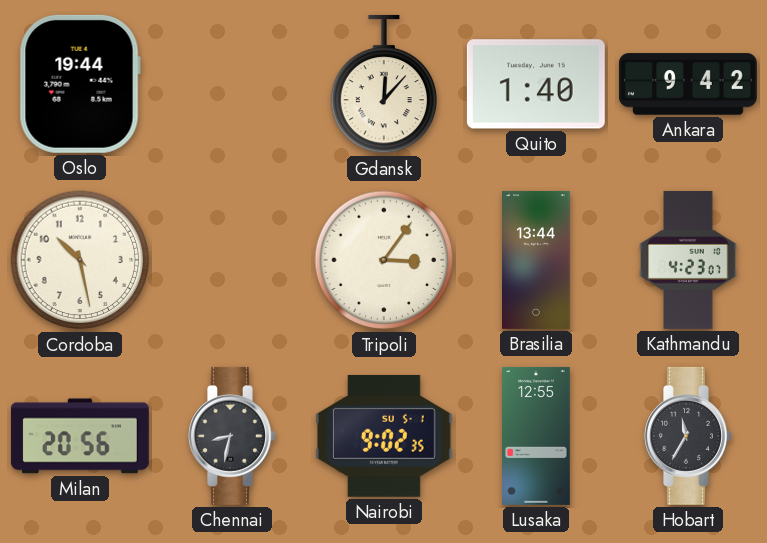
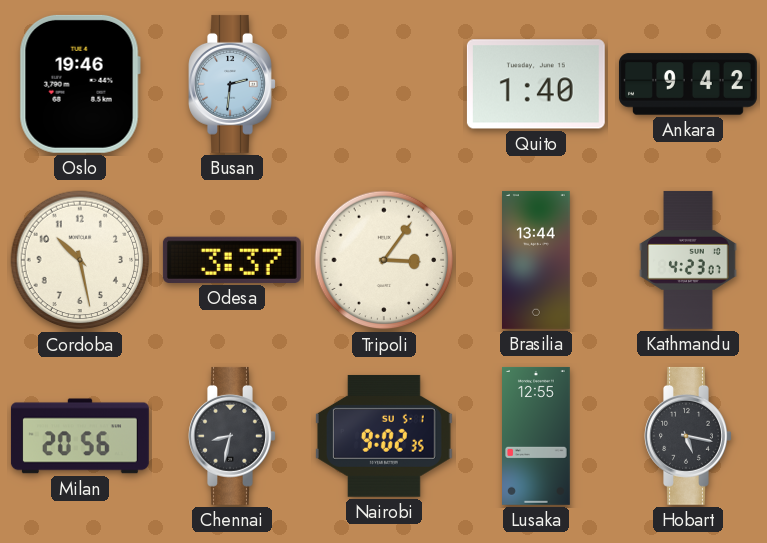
Oslo: 19:44 -> 19:46 (80, 84)
Busan: none -> 2:31 (232, 84)
Gdansk: 12:07 -> none (383, 84)
Odesa: none -> 3:37 (232, 260)
Hobart: 11:35 -> 5:17 (688, 436)
